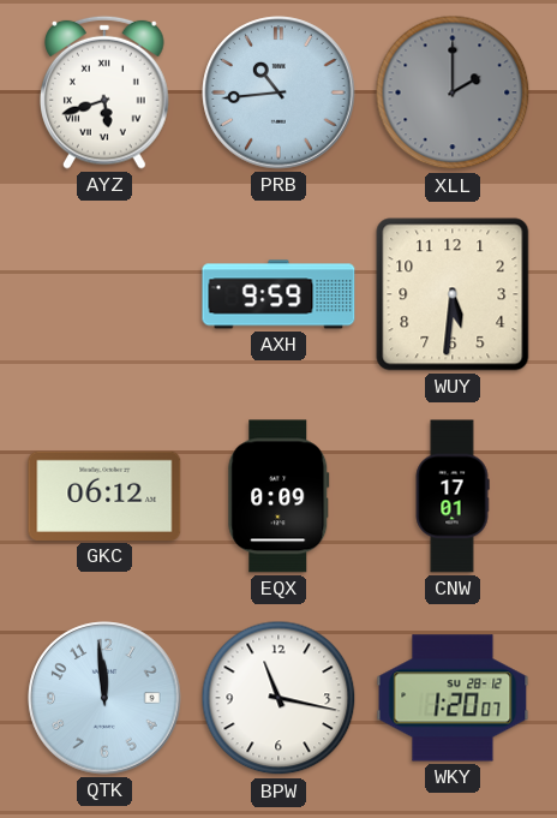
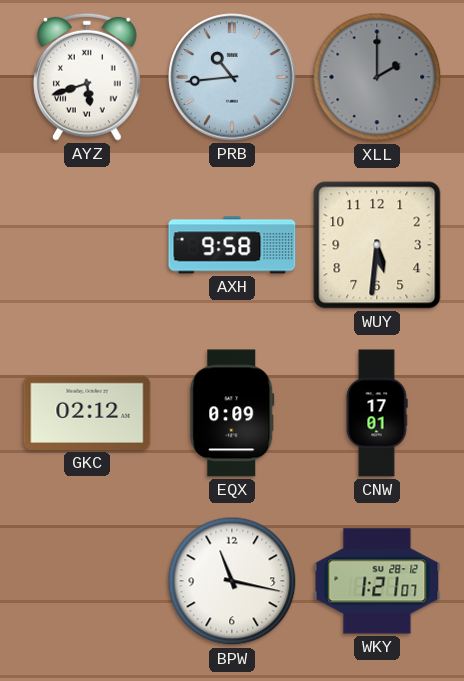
AXH: 9:59 -> 9:58 (232, 245)
GKC: 06:12 -> 02:12 (87, 413)
QTK: 11:59 -> none (104, 698)
WKY: 1:20 -> 1:21 (377, 581)
